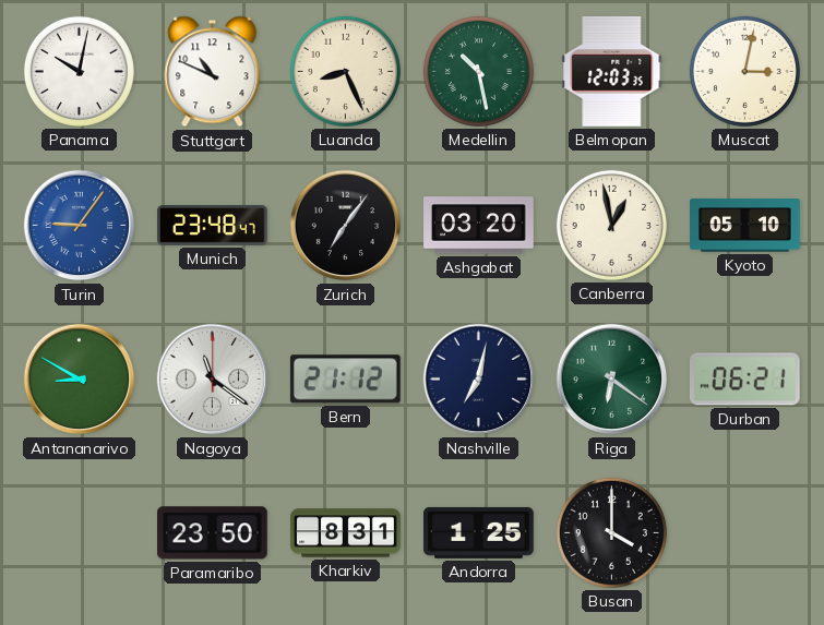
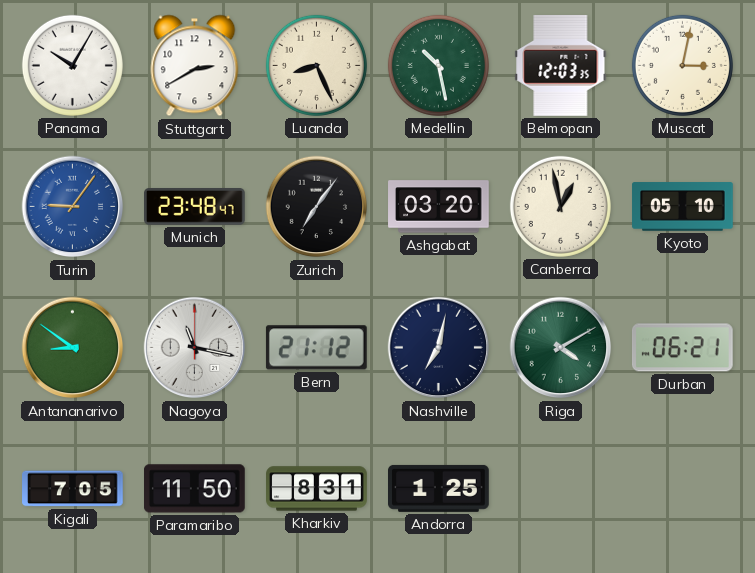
Panama: 10:02 -> 10:05 (72, 65)
Stuttgart: 10:49 -> 2:40 (195, 66)
Antananarivo: 8:50 -> 8:51 (73, 348)
Nagoya: 11:21 -> 11:17 (195, 348)
Riga: 6:21 -> 4:10 (561, 348)
Kigali: none -> 7:05 (73, 489)
Paramaribo: 23:50 -> 11:50 (195, 489)
Busan: 4:00 -> none (611, 532)
